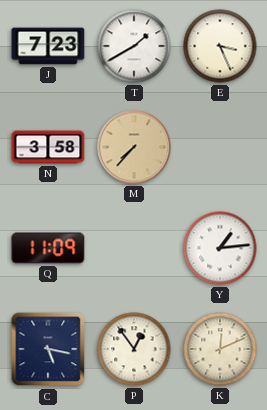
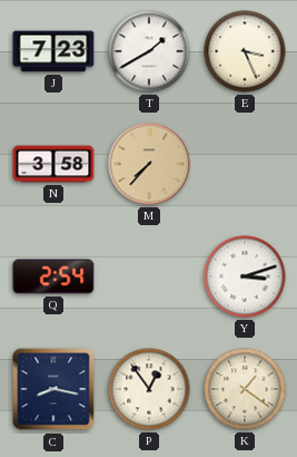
Q: 11:09 -> 2:54 (53, 276)
Y: 1:14 -> 3:12 (245, 276)
C: 5:17 -> 8:17 (53, 389)
K: 12:11 -> 1:21 (245, 389)
